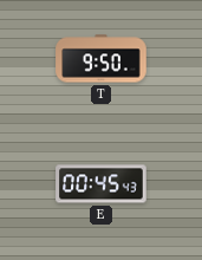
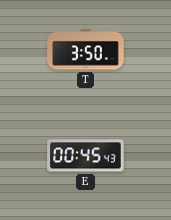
T: 9:50 -> 3:50 (86, 50)
